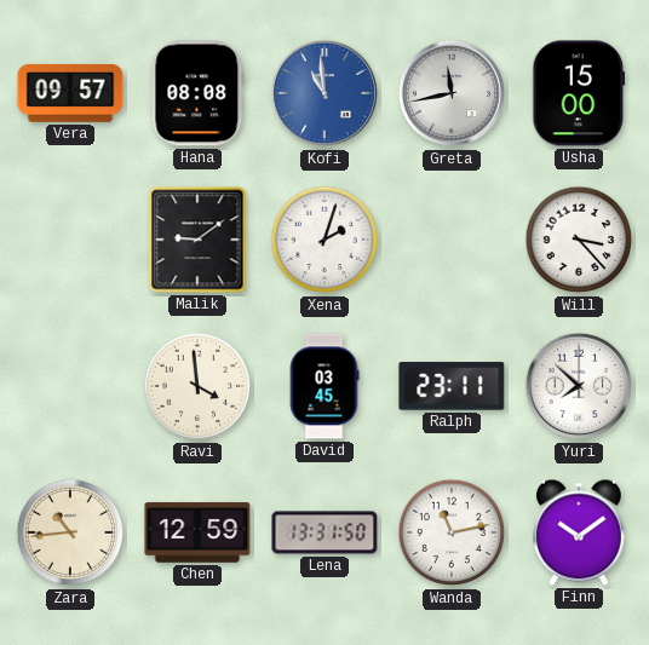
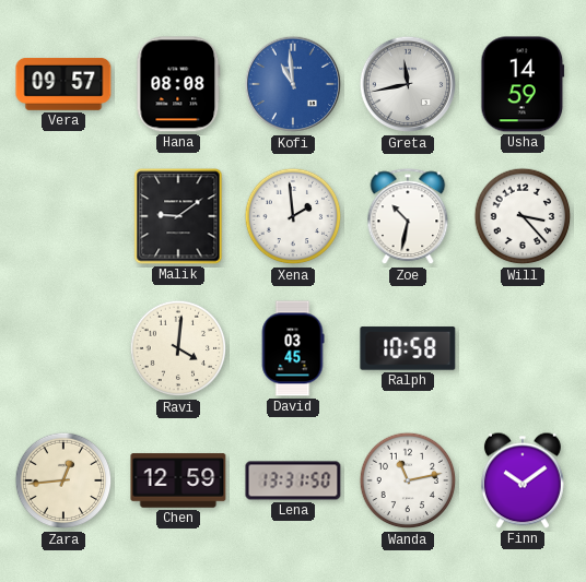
Usha: 15:00 -> 14:59 (523, 84)
Xena: 2:03 -> 1:59 (293, 216)
Zoe: none -> 10:32 (408, 217)
Ravi: 3:59 -> 4:01 (178, 348)
Ralph: 23:11 -> 10:58 (408, 348)
Yuri: 7:52 -> none (579, 386)
Zara: 10:44 -> 12:44 (63, 480)
